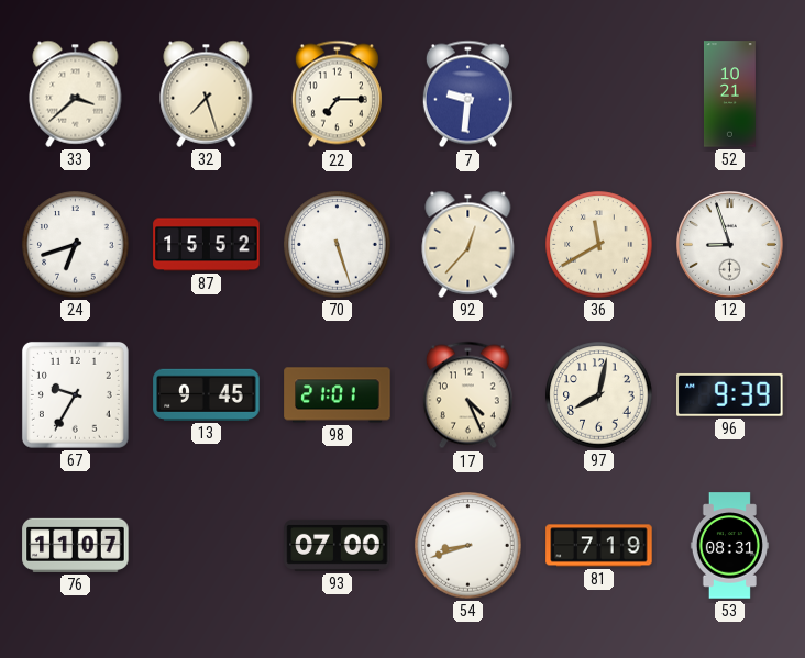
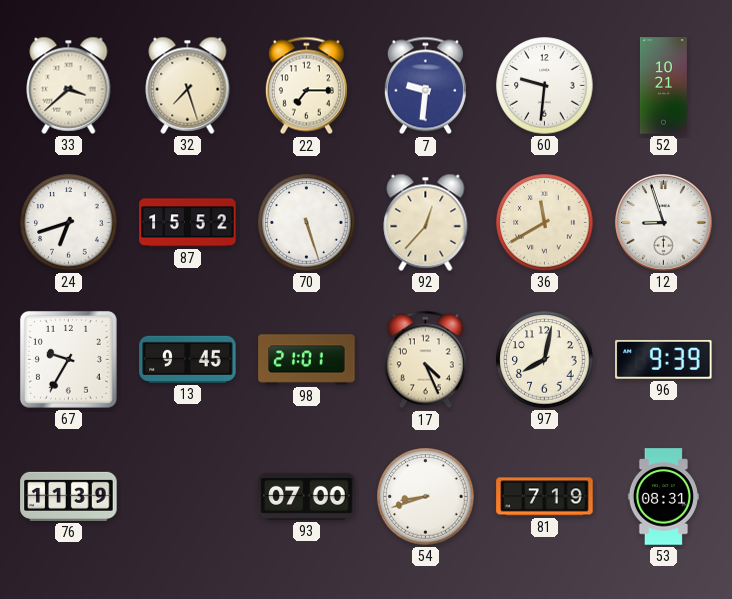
60: none -> 9:31 (545, 86)
76: 11:07 -> 11:39 (69, 496)
